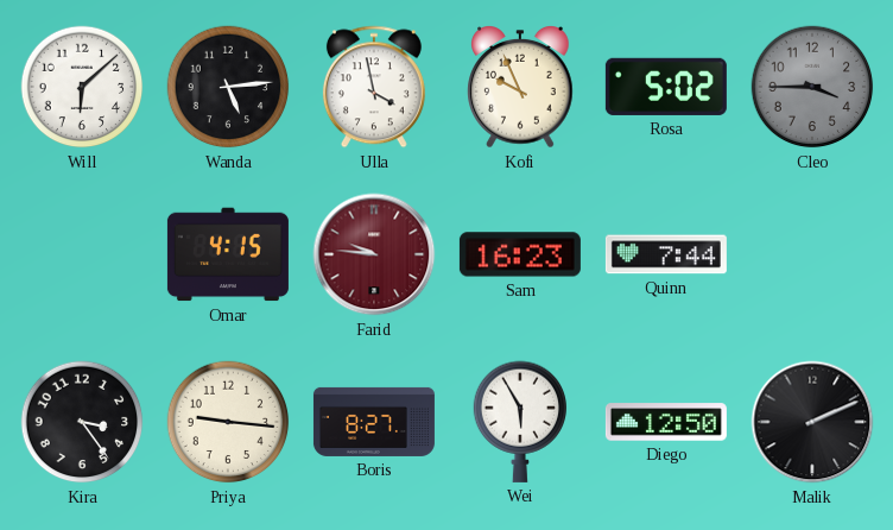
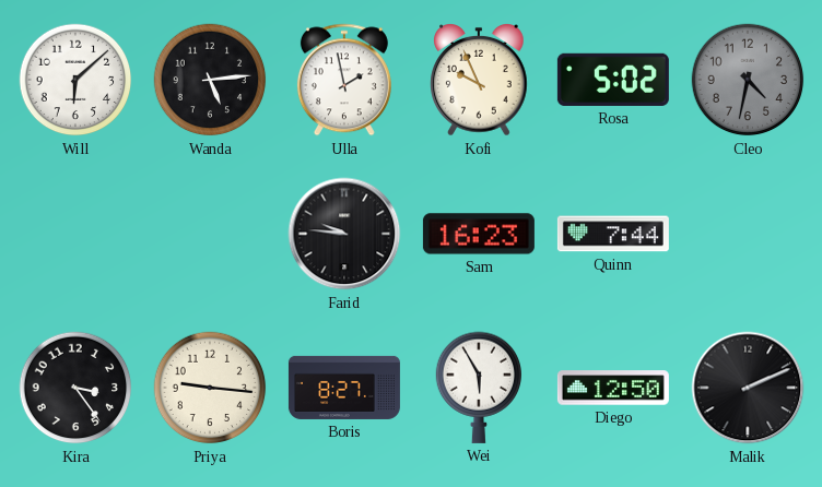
Ulla: 3:58 -> 1:58 (344, 80)
Cleo: 3:45 -> 4:32 (748, 80)
Omar: 4:15 -> none (228, 254)
Farid dial: burgundy -> black (344, 234)
